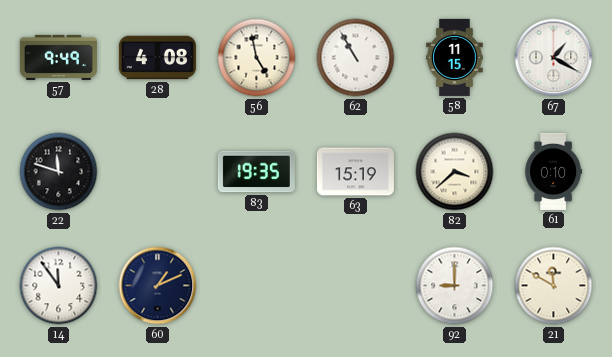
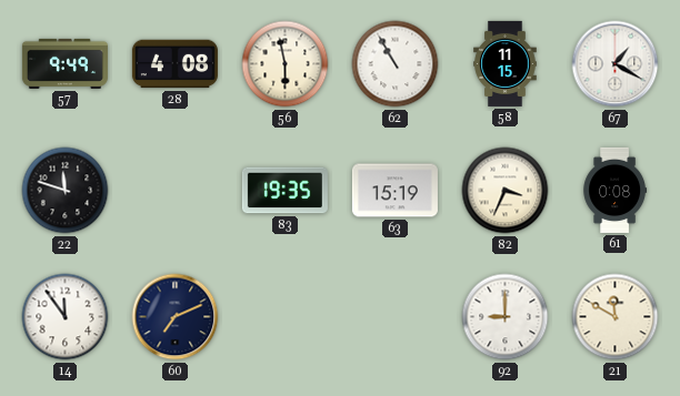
56: 4:58 -> 5:58 (286, 64)
82: 3:38 -> 3:34 (506, 191)
61: 0:10 -> 0:08 (616, 190)
60: 1:11 -> 7:11 (176, 317)
